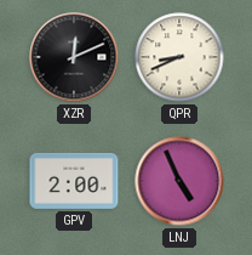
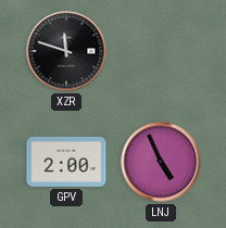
XZR: 12:11 -> 11:48 (66, 51)
QPR: 8:41 -> none (179, 57)
